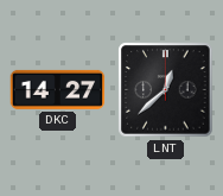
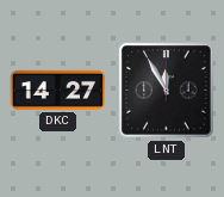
LNT: 12:38 -> 11:55 (167, 91)
